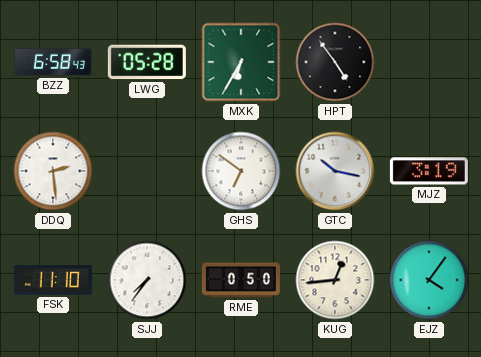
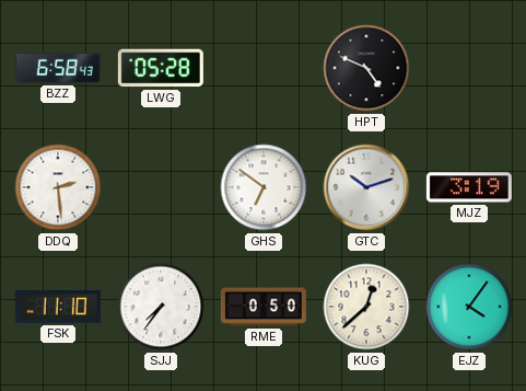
MXK: 6:35 -> none (241, 62)
HPT: 4:54 -> 4:49 (366, 68)
GTC: 10:17 -> 10:12 (366, 187)
KUG: 12:44 -> 12:38 (366, 307)
